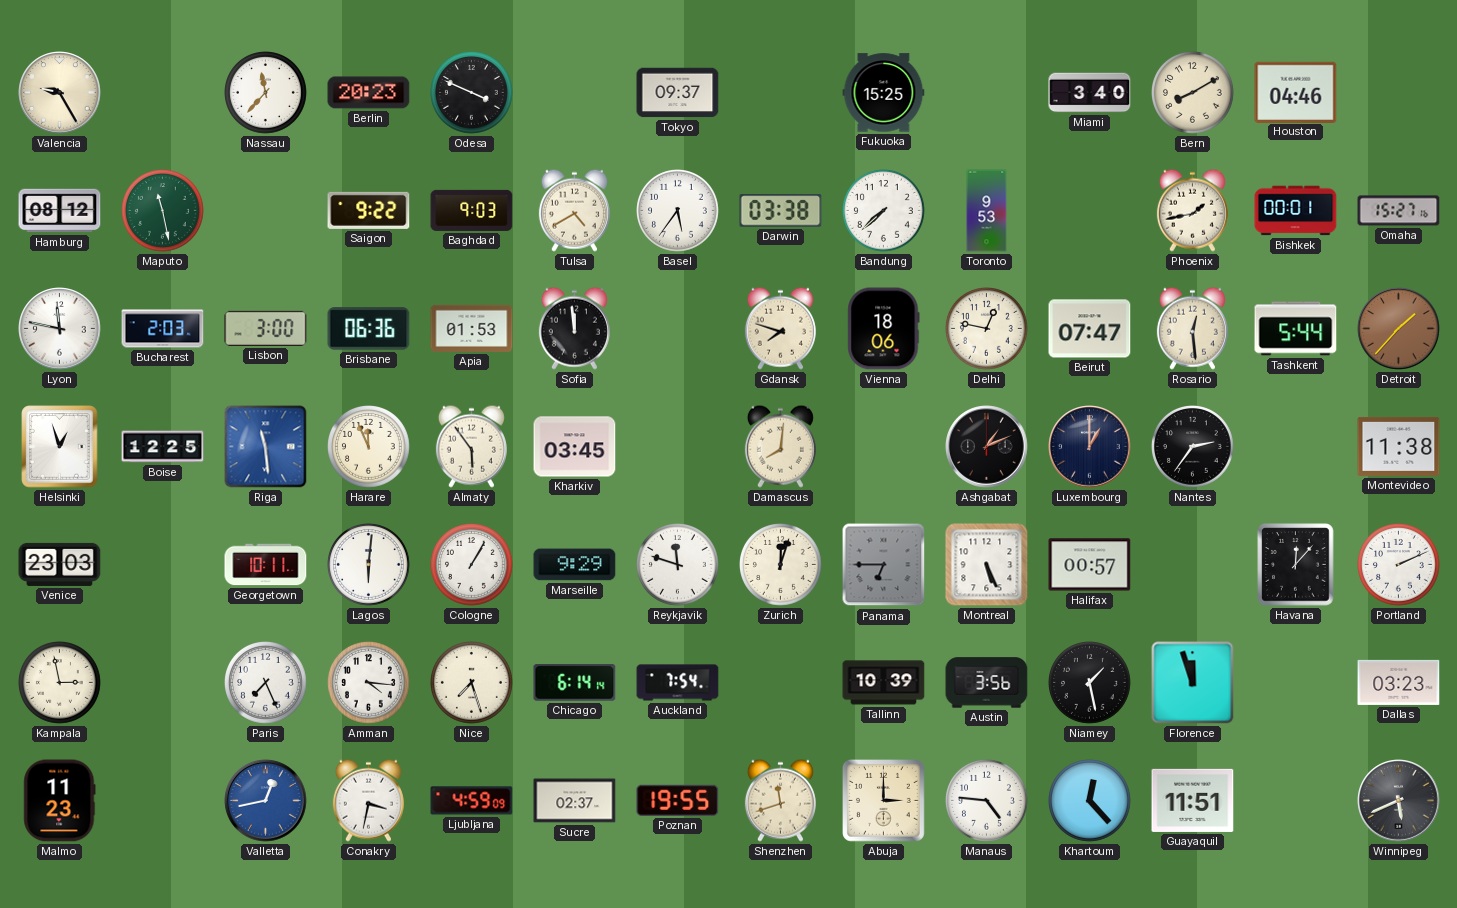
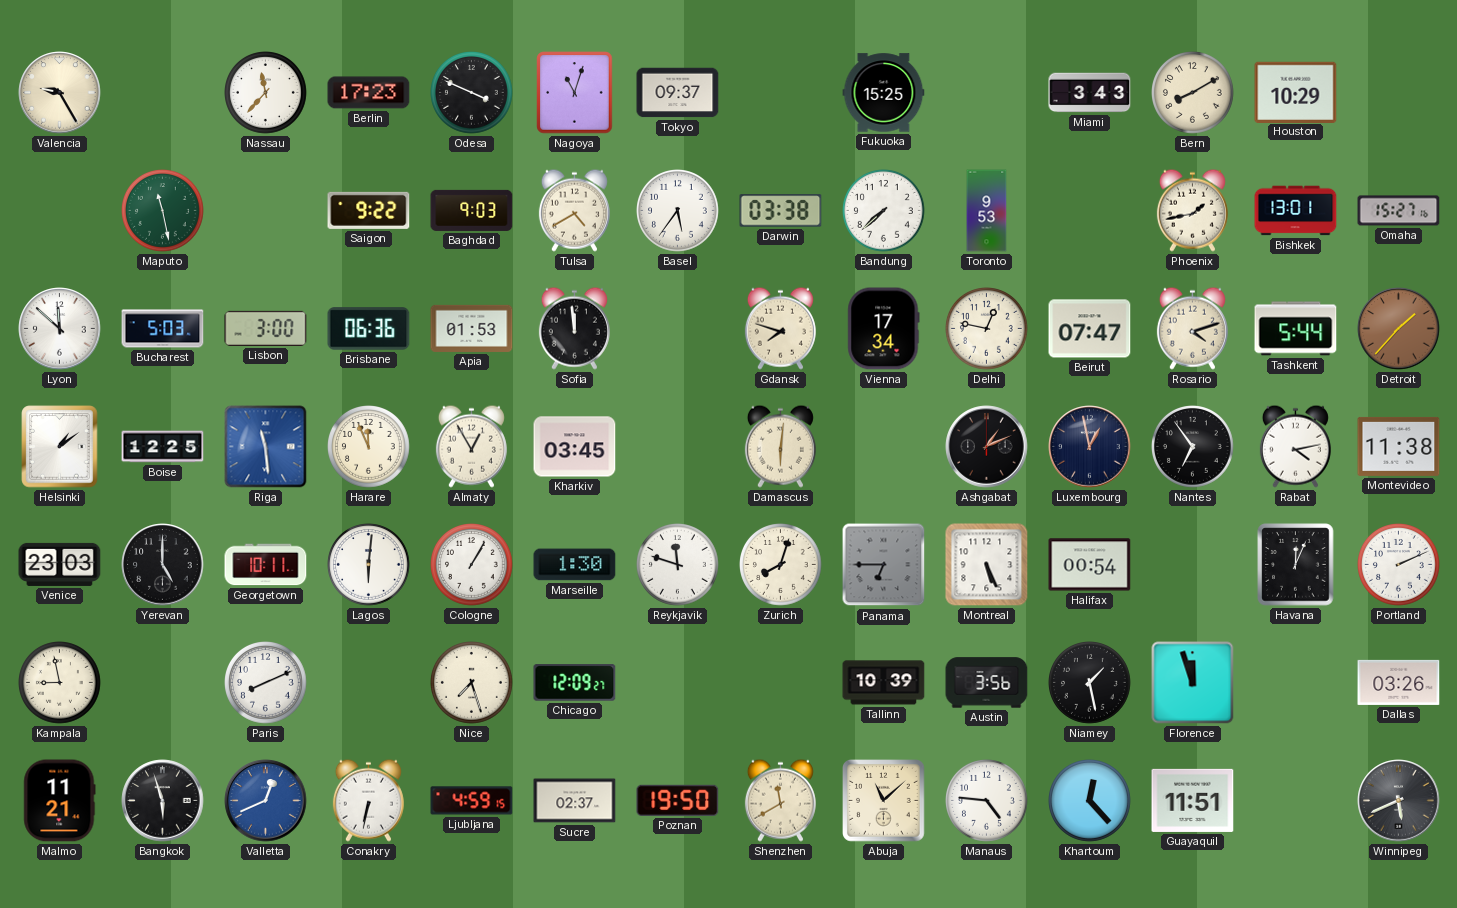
Berlin: 20:23 -> 17:23 (369, 93)
Nagoya: none -> 11:03 (575, 93)
Miami: 3:40 -> 3:43 (1090, 93)
Houston: 04:46 -> 10:29 (1296, 92)
Hamburg: 08:12 -> none (60, 211)
Bishkek: 00:01 -> 13:01 (1296, 211)
Lyon: 11:47 -> 11:52 (60, 329)
Bucharest: 2:03 -> 5:03 (163, 329)
Vienna: 18:06 -> 17:34 (884, 329)
Rosario: 12:29 -> 4:12 (1192, 328)
Helsinki: 12:57 -> 1:09 (60, 447)
Almaty: 5:54 -> 12:55 (471, 446)
Damascus: 8:01 -> 6:01 (780, 446)
Luxembourg: 1:00 -> 12:58 (1090, 447)
Nantes: 2:36 -> 6:54 (1193, 447)
Rabat: none -> 4:13 (1295, 446)
Yerevan: none -> 5:00 (163, 565)
Marseille: 9:29 -> 1:30 (575, 565)
Zurich: 12:03 -> 8:03 (781, 565)
Halifax: 00:57 -> 00:54 (1090, 565)
Havana: 12:07 -> 12:04 (1296, 565)
Kampala: 2:58 -> 8:58 (60, 683)
Paris: 7:26 -> 8:11 (266, 683)
Amman: 4:16 -> none (369, 683)
Chicago: 6:14 -> 12:09 (575, 683)
Auckland: 7:54 -> none (678, 683)
Dallas: 03:23 -> 03:26 (1399, 682)
Malmo: 11:23 -> 11:21 (60, 801)
Bangkok: none -> 5:57 (163, 801)
Valletta: 12:43 -> 12:41 (266, 801)
Conakry: 3:32 -> 6:32 (368, 800)
Ljubljana: 4:59:09 -> 4:59:15 (472, 801)
Poznan: 19:55 -> 19:50 (678, 800)
Shenzhen: 11:42 -> 11:40 (780, 800)
Abuja: 3:00 -> 11:08 (884, 801)
